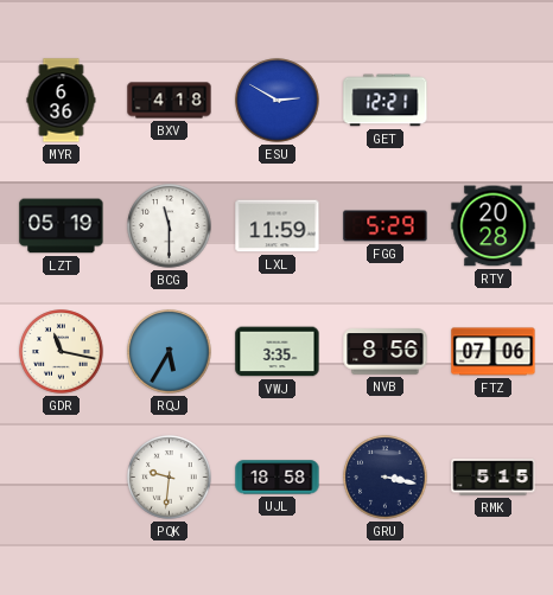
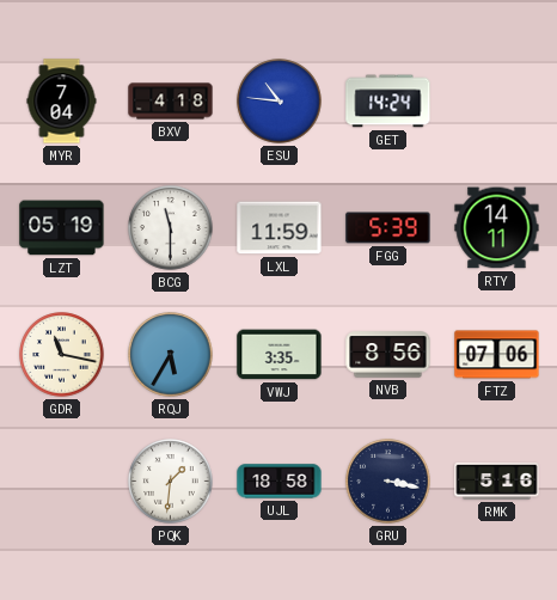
MYR: 6:36 -> 7:04 (62, 102)
ESU: 2:50 -> 10:46 (280, 102)
GET: 12:21 -> 14:24 (388, 102)
FGG: 5:29 -> 5:39 (388, 228)
RTY: 20:28 -> 14:11 (497, 228)
PQK: 9:31 -> 1:31 (171, 482)
RMK: 5:15 -> 5:16 (497, 480)
